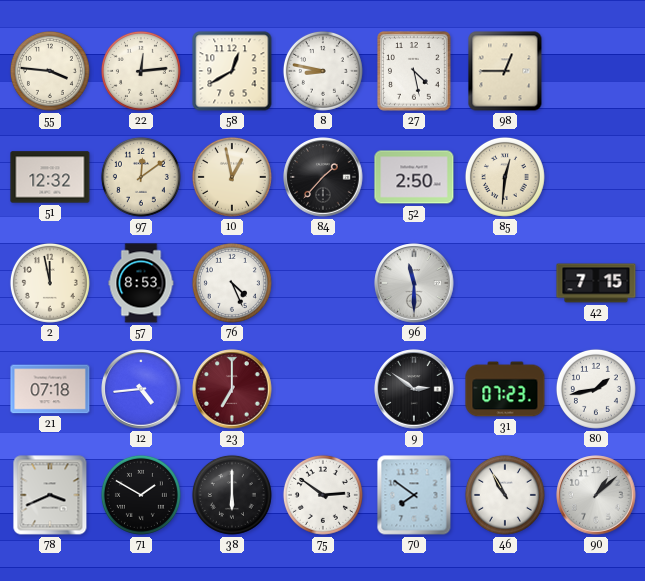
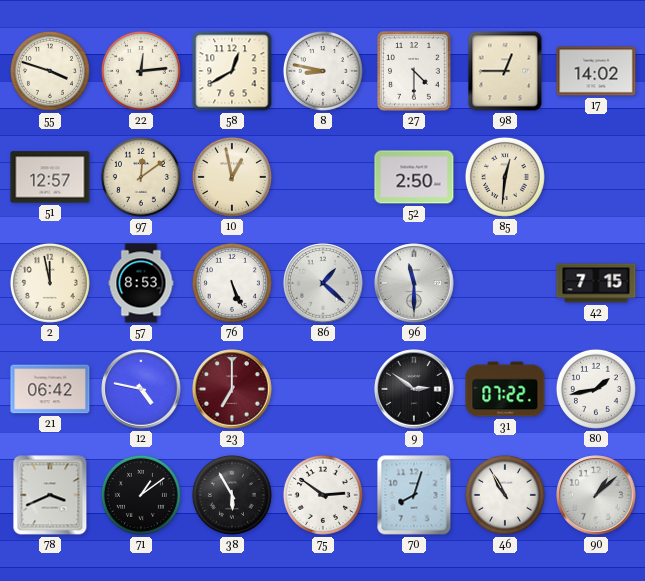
55: 3:46 -> 3:48 (50, 71)
27: 4:28 -> 4:30 (415, 71)
17: none -> 14:02 (596, 71)
51: 12:32 -> 12:57 (50, 177)
84: 1:37 -> none (323, 177)
76: 4:26 -> 5:26 (232, 283)
86: none -> 1:22 (323, 283)
21: 07:18 -> 06:42 (50, 389)
12: 4:44 -> 4:47 (141, 389)
31: 07:23 -> 07:22 (505, 389)
71: 1:50 -> 1:09 (141, 495)
38: 6:00 -> 5:55 (232, 495)
70: 7:51 -> 8:03 (414, 495)
